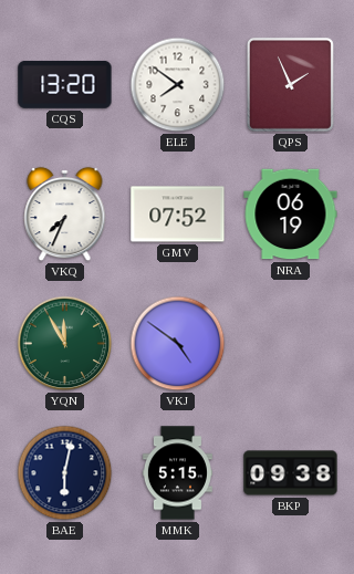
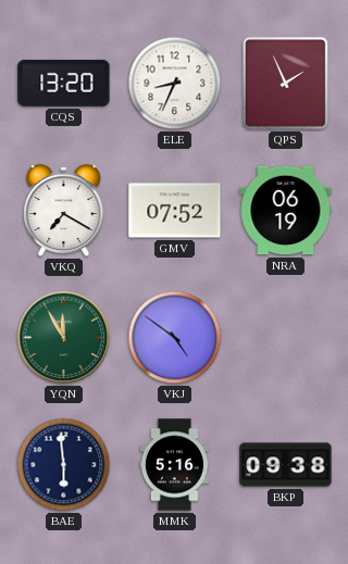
ELE: 7:51 -> 8:34 (175, 84)
VKQ: 7:34 -> 7:20 (64, 211)
BAE: 6:02 -> 5:59 (64, 465)
MMK: 5:15 -> 5:16 (174, 465)
